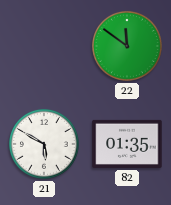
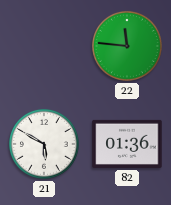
22: 11:51 -> 11:46 (127, 46)
82: 01:35 -> 01:36 (127, 144)
